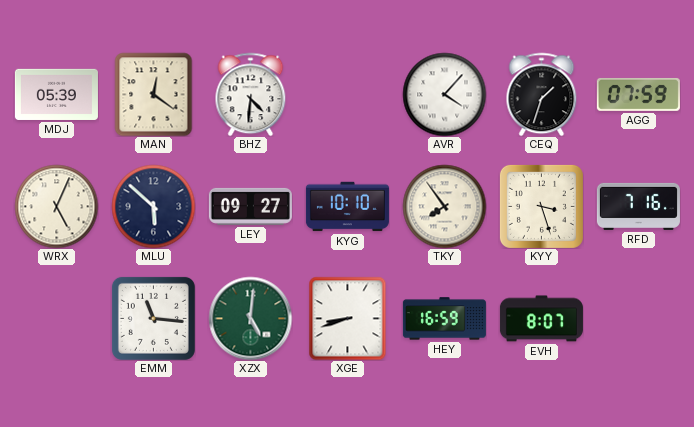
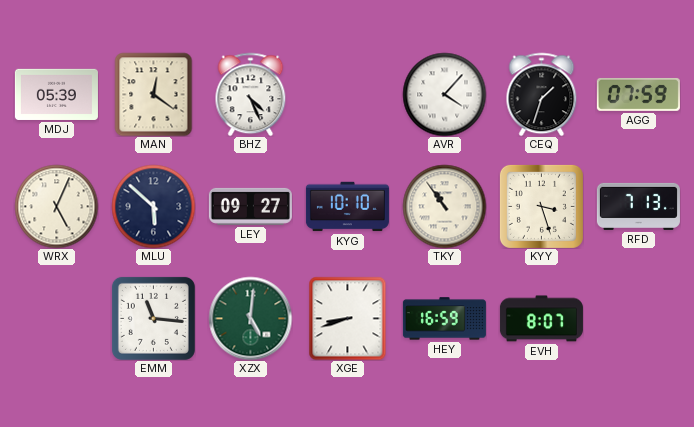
BHZ: 4:31 -> 4:26 (251, 94)
TKY: 7:54 -> 10:54 (444, 206)
RFD: 7:16 -> 7:13 (638, 206)
